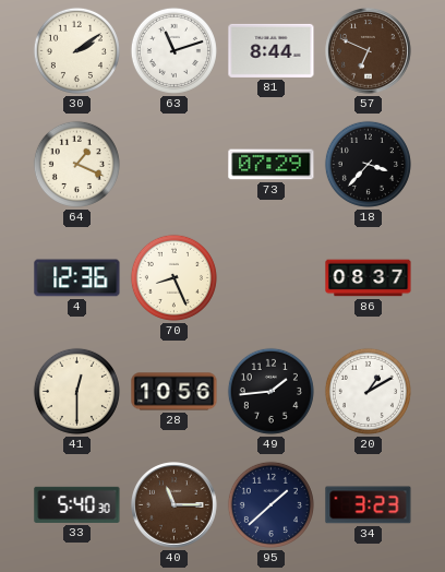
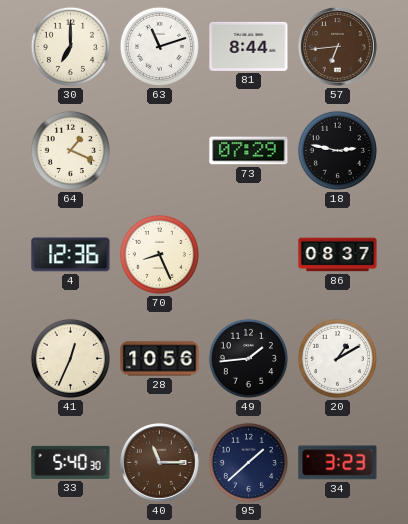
30: 2:09 -> 7:00 (70, 46)
57: 6:49 -> 6:44 (338, 47)
18: 3:37 -> 2:47 (337, 150)
41: 12:30 -> 12:34 (70, 358)
